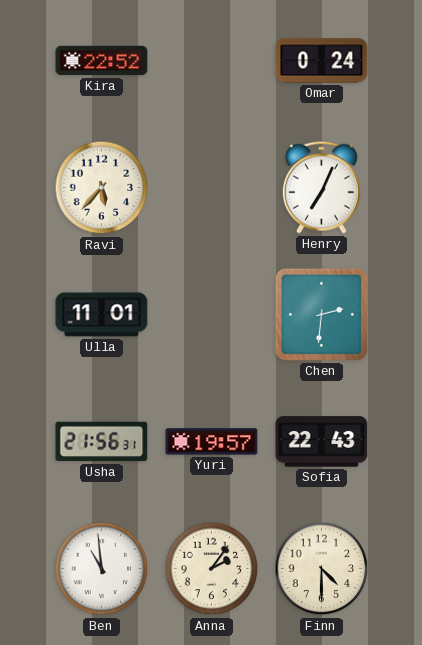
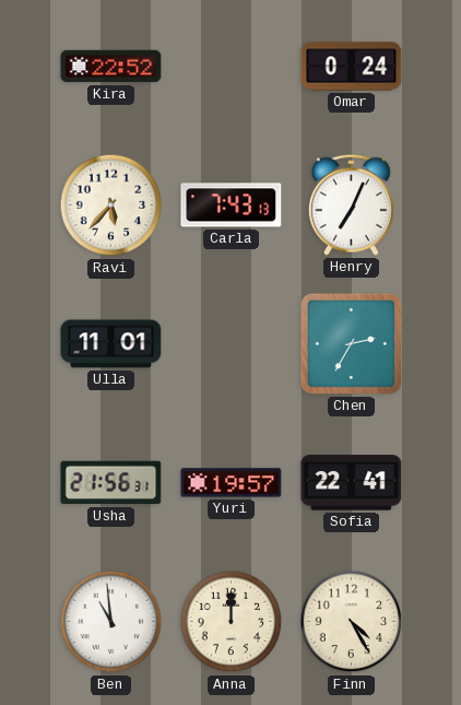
Carla: none -> 7:43 (232, 205)
Chen: 2:31 -> 2:35 (351, 343)
Sofia: 22:43 -> 22:41 (352, 483)
Anna: 2:06 -> 12:00 (232, 622)
Finn: 4:30 -> 4:25 (352, 622)
